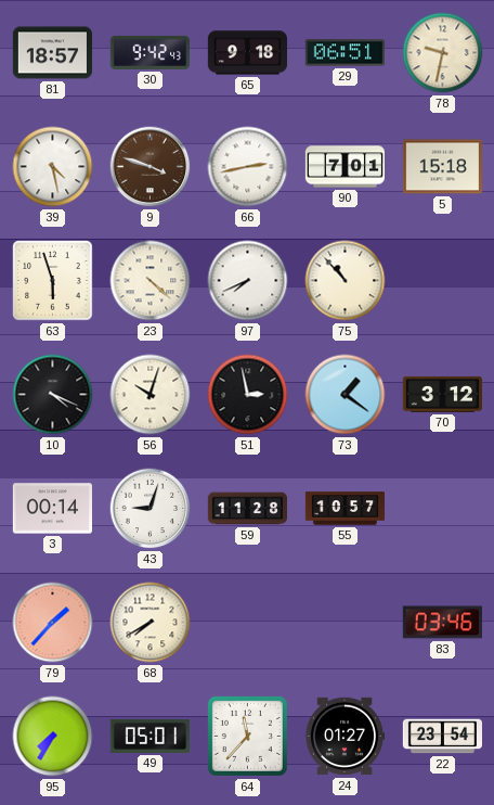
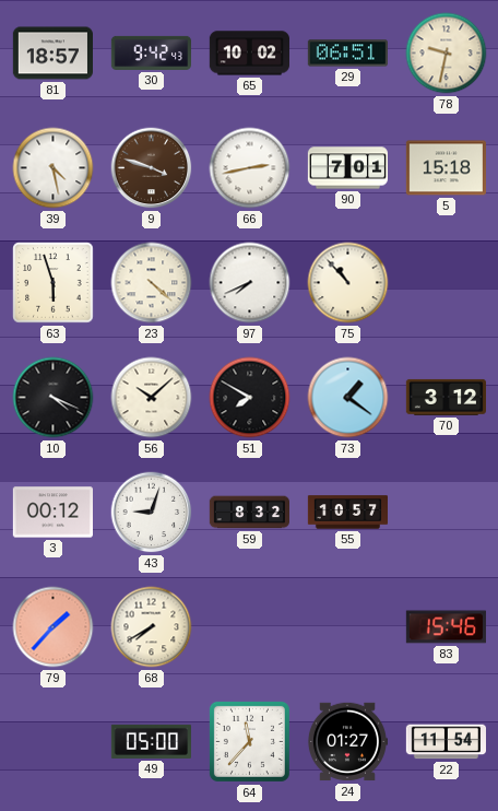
65: 9:18 -> 10:02 (249, 54)
56: 10:03 -> 10:08 (152, 398)
51: 2:58 -> 7:50 (250, 398)
3: 00:14 -> 00:12 (52, 513)
59: 11:28 -> 8:32 (249, 513)
83: 03:46 -> 15:46 (446, 627)
95: 7:35 -> none (53, 737)
49: 05:01 -> 05:00 (151, 741)
22: 23:54 -> 11:54 (446, 742)
